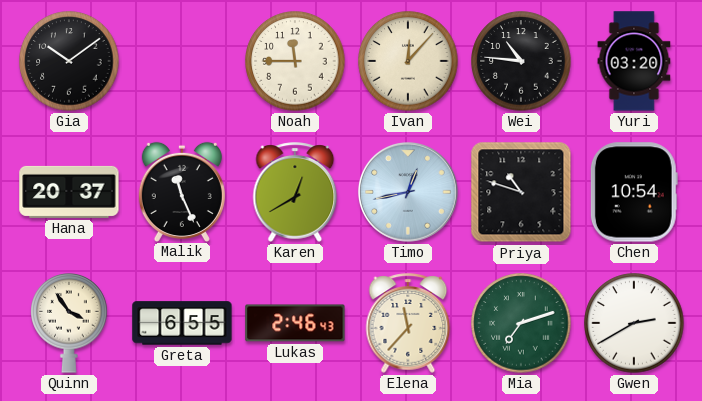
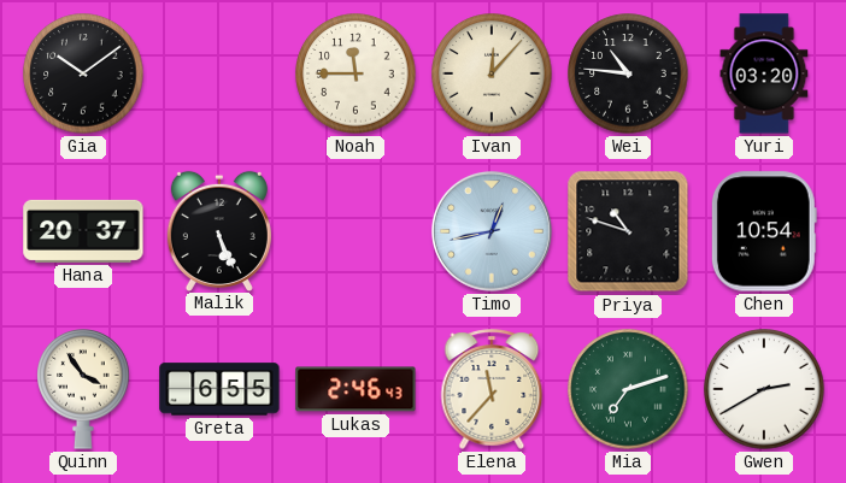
Malik: 11:26 -> 5:26 (219, 230)
Karen: 12:40 -> none (295, 192)
